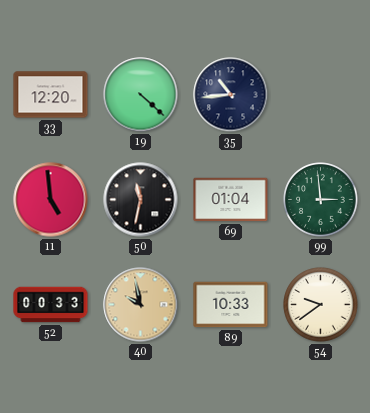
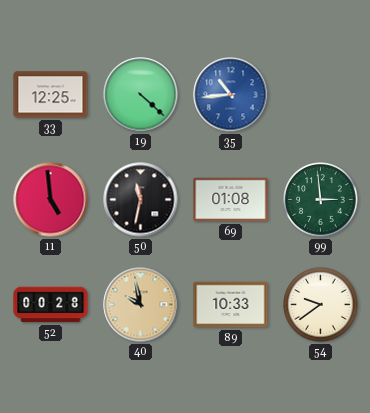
33: 12:20 -> 12:25 (51, 95)
35 dial: navy -> blue (231, 95)
69: 01:04 -> 01:08 (231, 200)
52: 00:33 -> 00:28 (51, 305)
